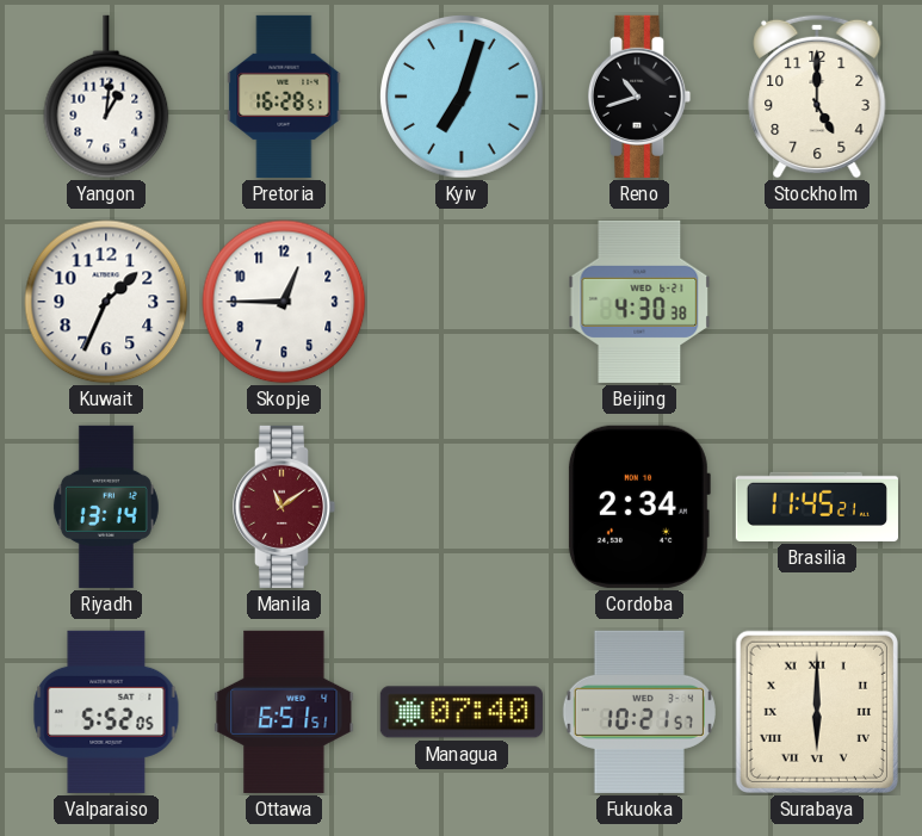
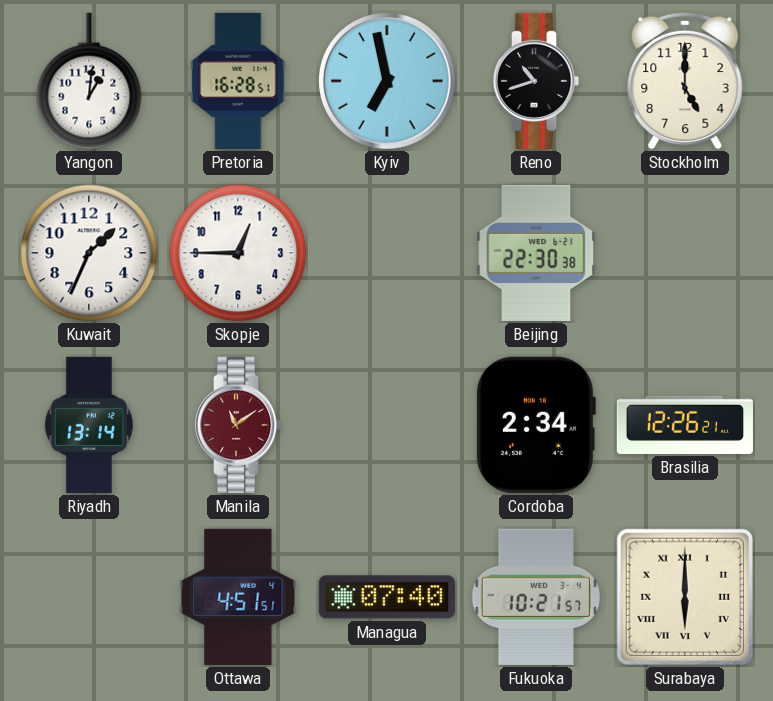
Kyiv: 7:03 -> 6:58 (388, 82)
Beijing: 4:30 -> 22:30 (536, 253)
Brasilia: 11:45 -> 12:26 (685, 425)
Valparaiso: 5:52 -> none (106, 712)
Ottawa: 6:51 -> 4:51 (238, 597)
